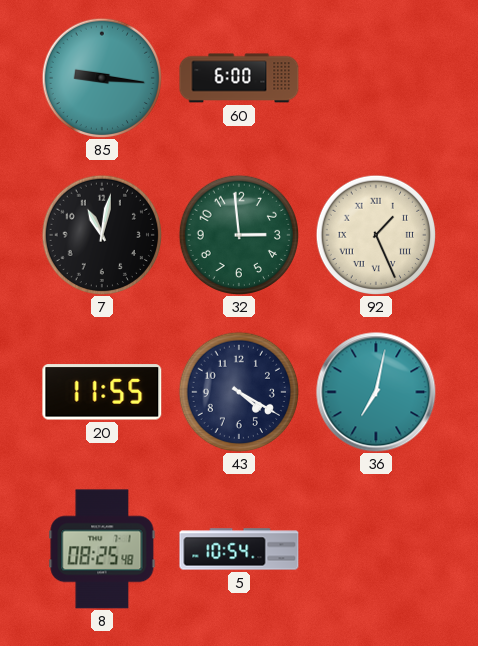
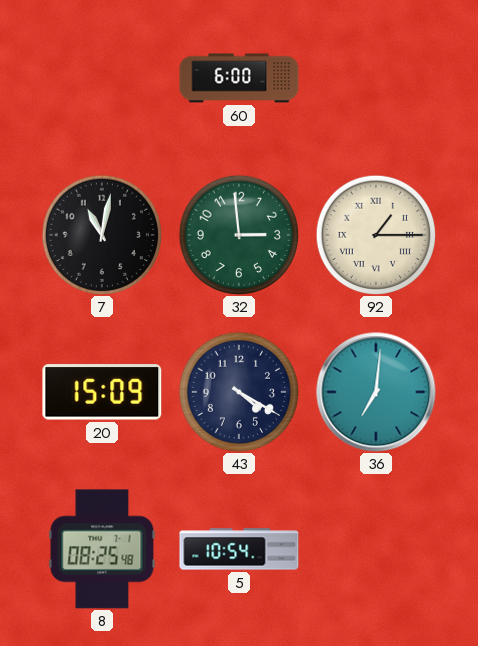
85: 9:16 -> none (101, 77)
92: 1:26 -> 1:15 (375, 234)
20: 11:55 -> 15:09 (102, 392)
36: 7:02 -> 7:01 (376, 392)
